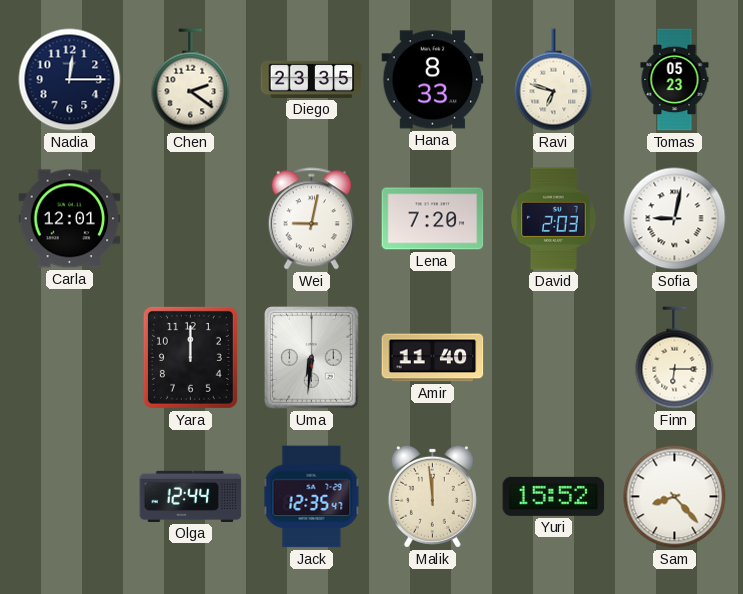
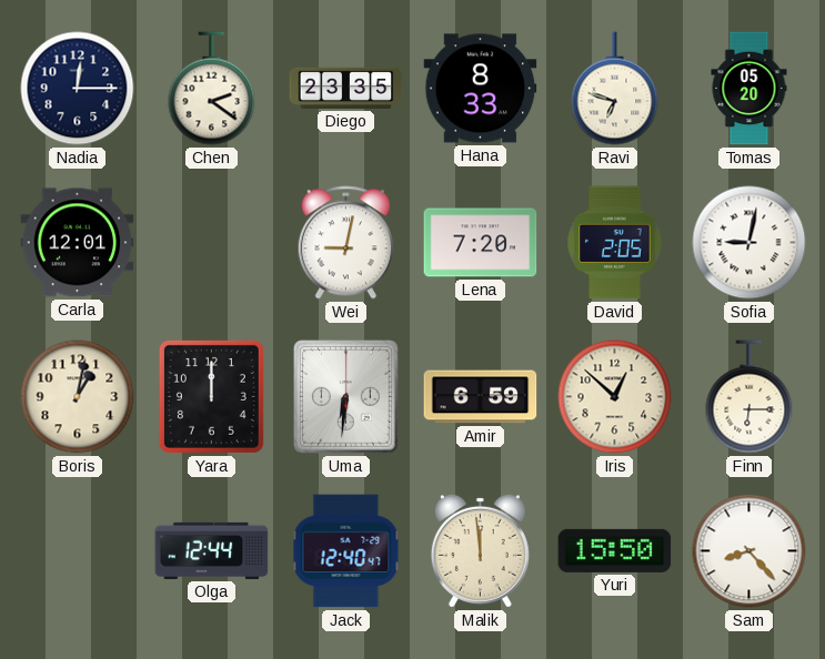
Tomas: 05:23 -> 05:20 (749, 89)
David: 2:03 -> 2:05 (615, 243)
Boris: none -> 1:02 (78, 397)
Amir: 11:40 -> 6:59 (481, 397)
Iris: none -> 12:52 (615, 397)
Jack: 12:35 -> 12:40 (346, 551)
Yuri: 15:52 -> 15:50 (615, 550)
